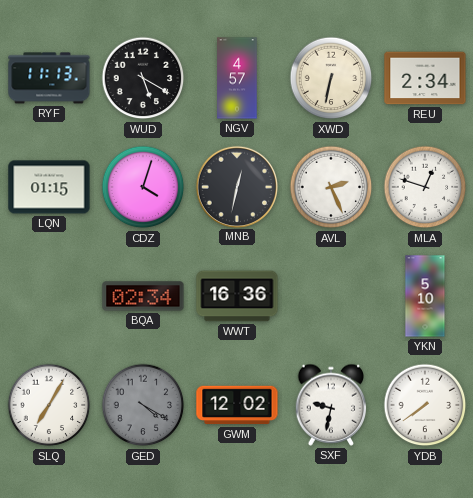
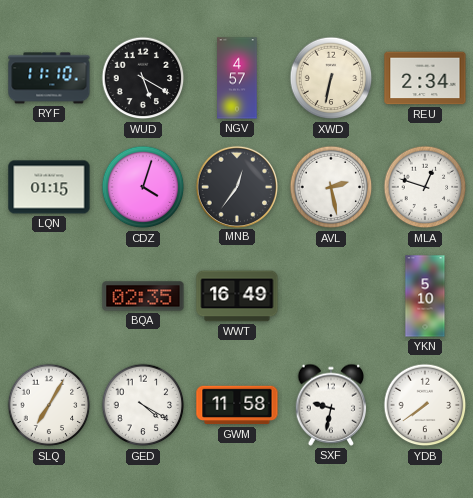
RYF: 11:13 -> 11:10 (49, 78)
MNB: 12:32 -> 12:36 (236, 186)
AVL: 2:26 -> 2:28 (331, 187)
BQA: 02:34 -> 02:35 (143, 296)
WWT: 16:36 -> 16:49 (237, 296)
GED dial: grey -> white (143, 405)
GWM: 12:02 -> 11:58 (237, 405)
